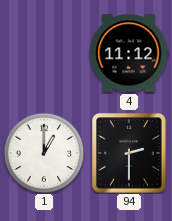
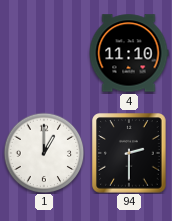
4: 11:12 -> 11:10 (129, 53)
